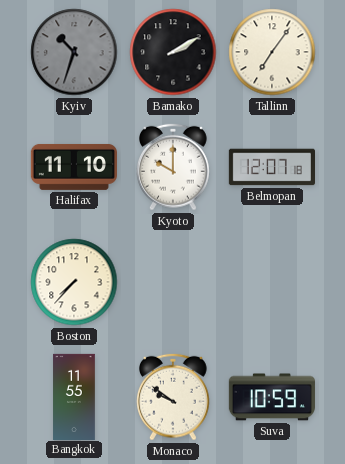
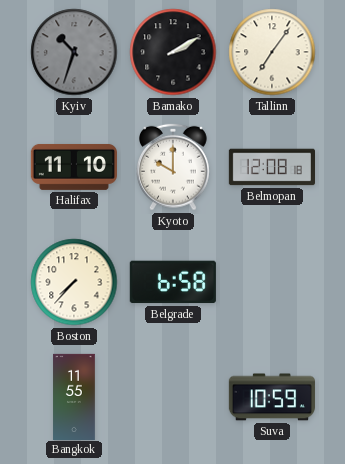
Belmopan: 12:07 -> 12:08 (271, 167)
Belgrade: none -> 6:58 (173, 282)
Monaco: 9:51 -> none (174, 397)
